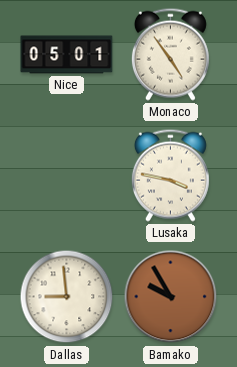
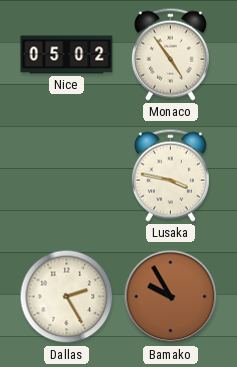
Nice: 05:01 -> 05:02 (67, 55)
Dallas: 8:59 -> 2:25 (67, 297)
